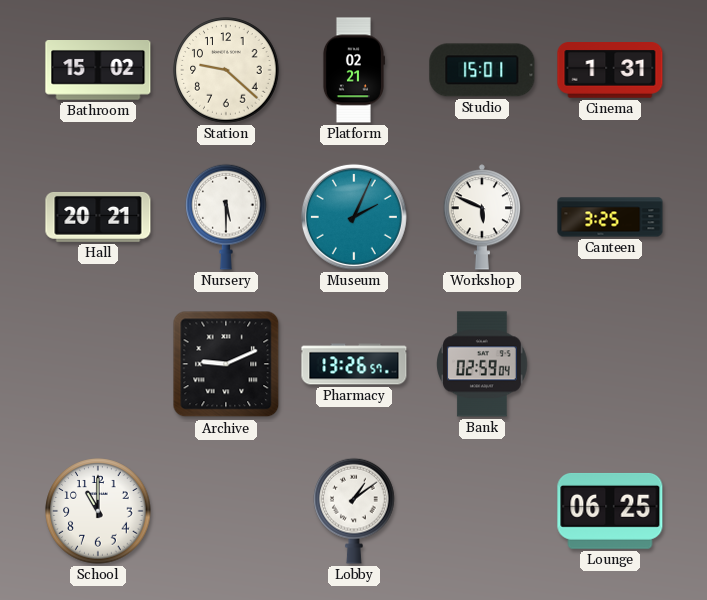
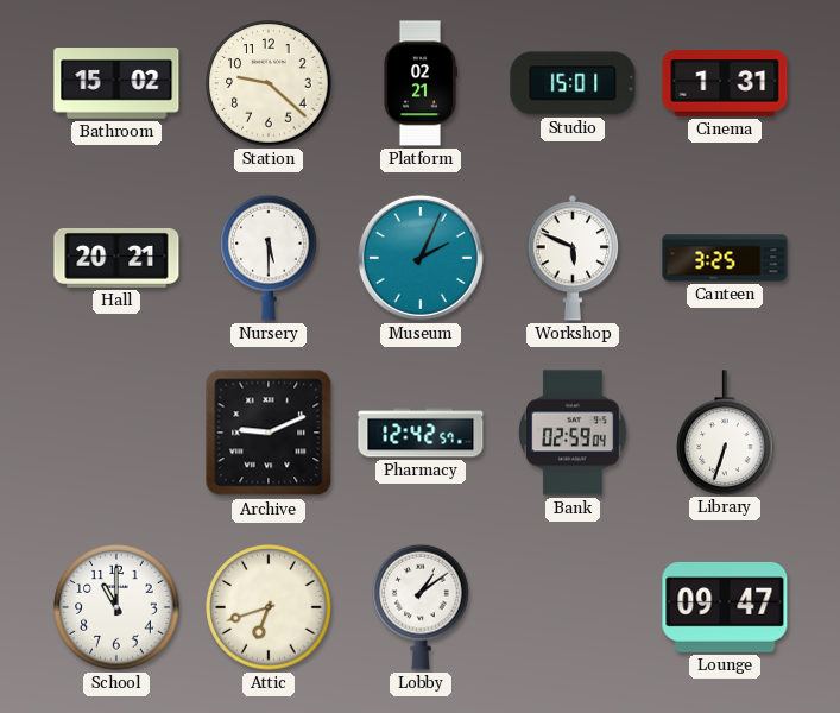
Pharmacy: 13:26 -> 12:42 (421, 433)
Library: none -> 6:33 (725, 433)
Attic: none -> 6:42 (269, 607)
Lounge: 06:25 -> 09:47 (725, 607)
